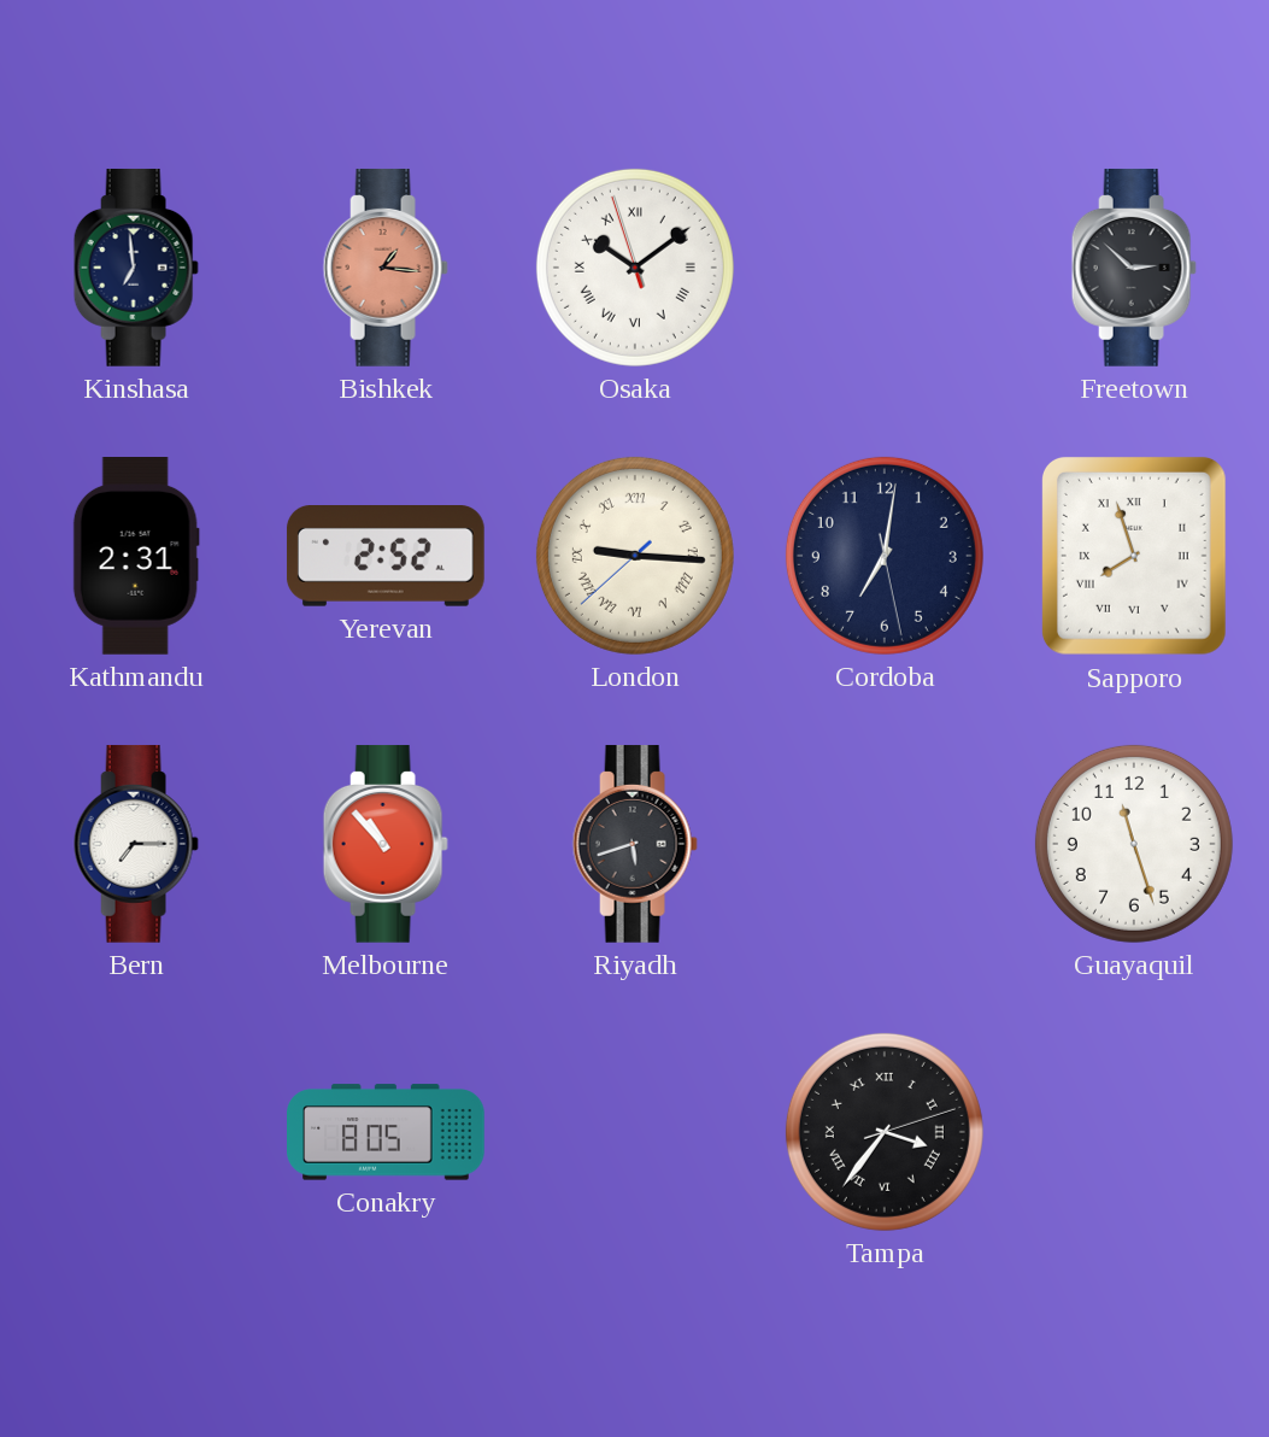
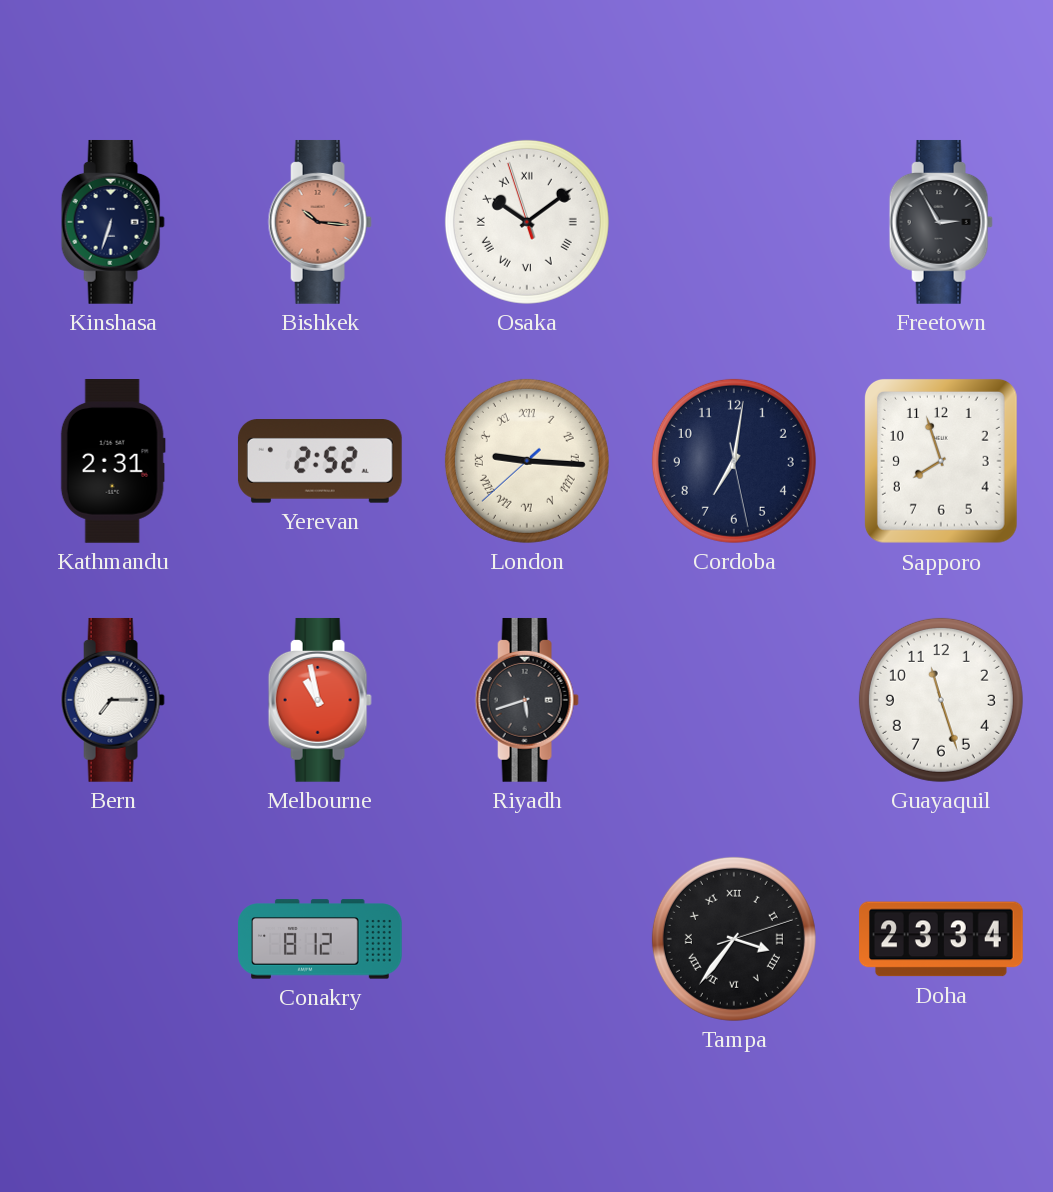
Kinshasa: 6:59 -> 6:33 (113, 222)
Bishkek: 1:16 -> 10:16 (320, 222)
Freetown: 2:52 -> 2:55 (941, 222)
Sapporo numerals: Roman -> Arabic (941, 461)
Melbourne: 10:53 -> 10:58 (320, 700)
Conakry: 8:05 -> 8:12 (321, 939)
Doha: none -> 23:34 (942, 939)
